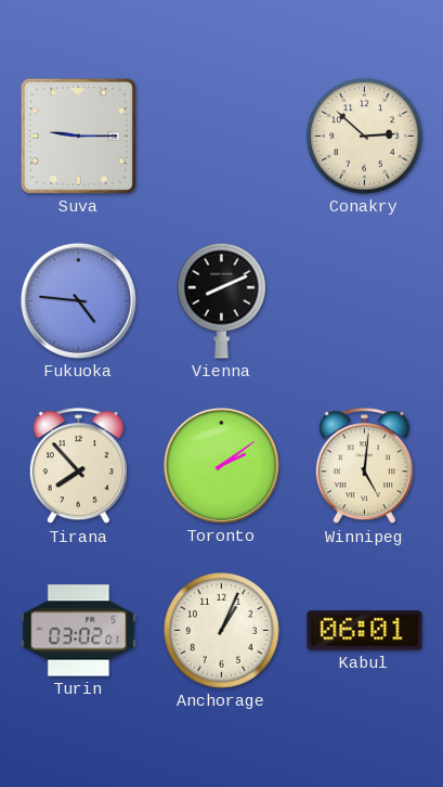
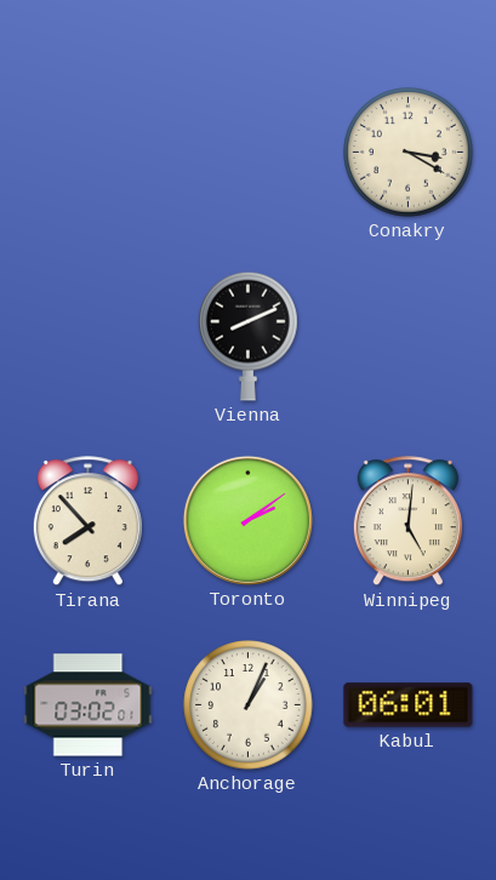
Suva: 9:15 -> none (78, 136)
Conakry: 2:52 -> 3:20 (409, 153)
Fukuoka: 4:46 -> none (78, 300)
